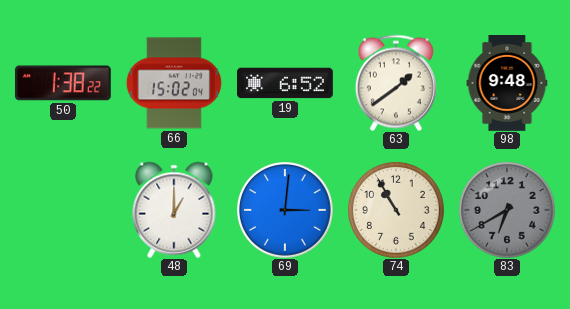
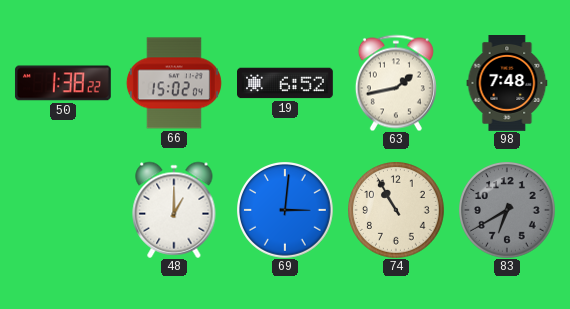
63: 1:39 -> 1:43 (396, 83)
98: 9:48 -> 7:48 (507, 84)
